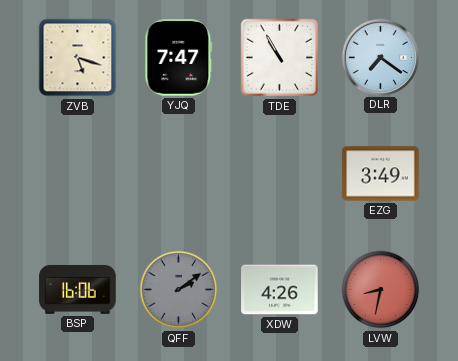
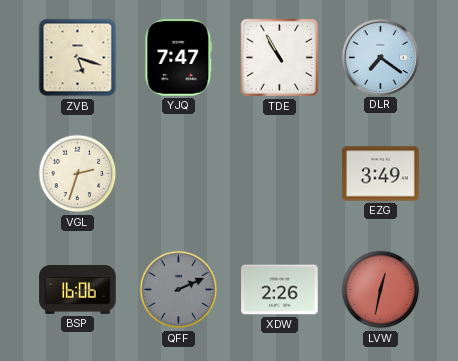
VGL: none -> 2:33 (78, 174)
QFF: 2:09 -> 2:11 (179, 290)
XDW: 4:26 -> 2:26 (280, 290)
LVW: 8:32 -> 12:32 (381, 290)
